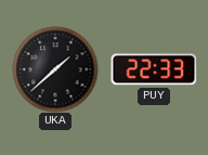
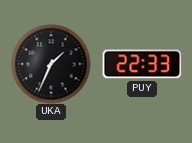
UKA: 1:38 -> 1:34 (51, 64)
